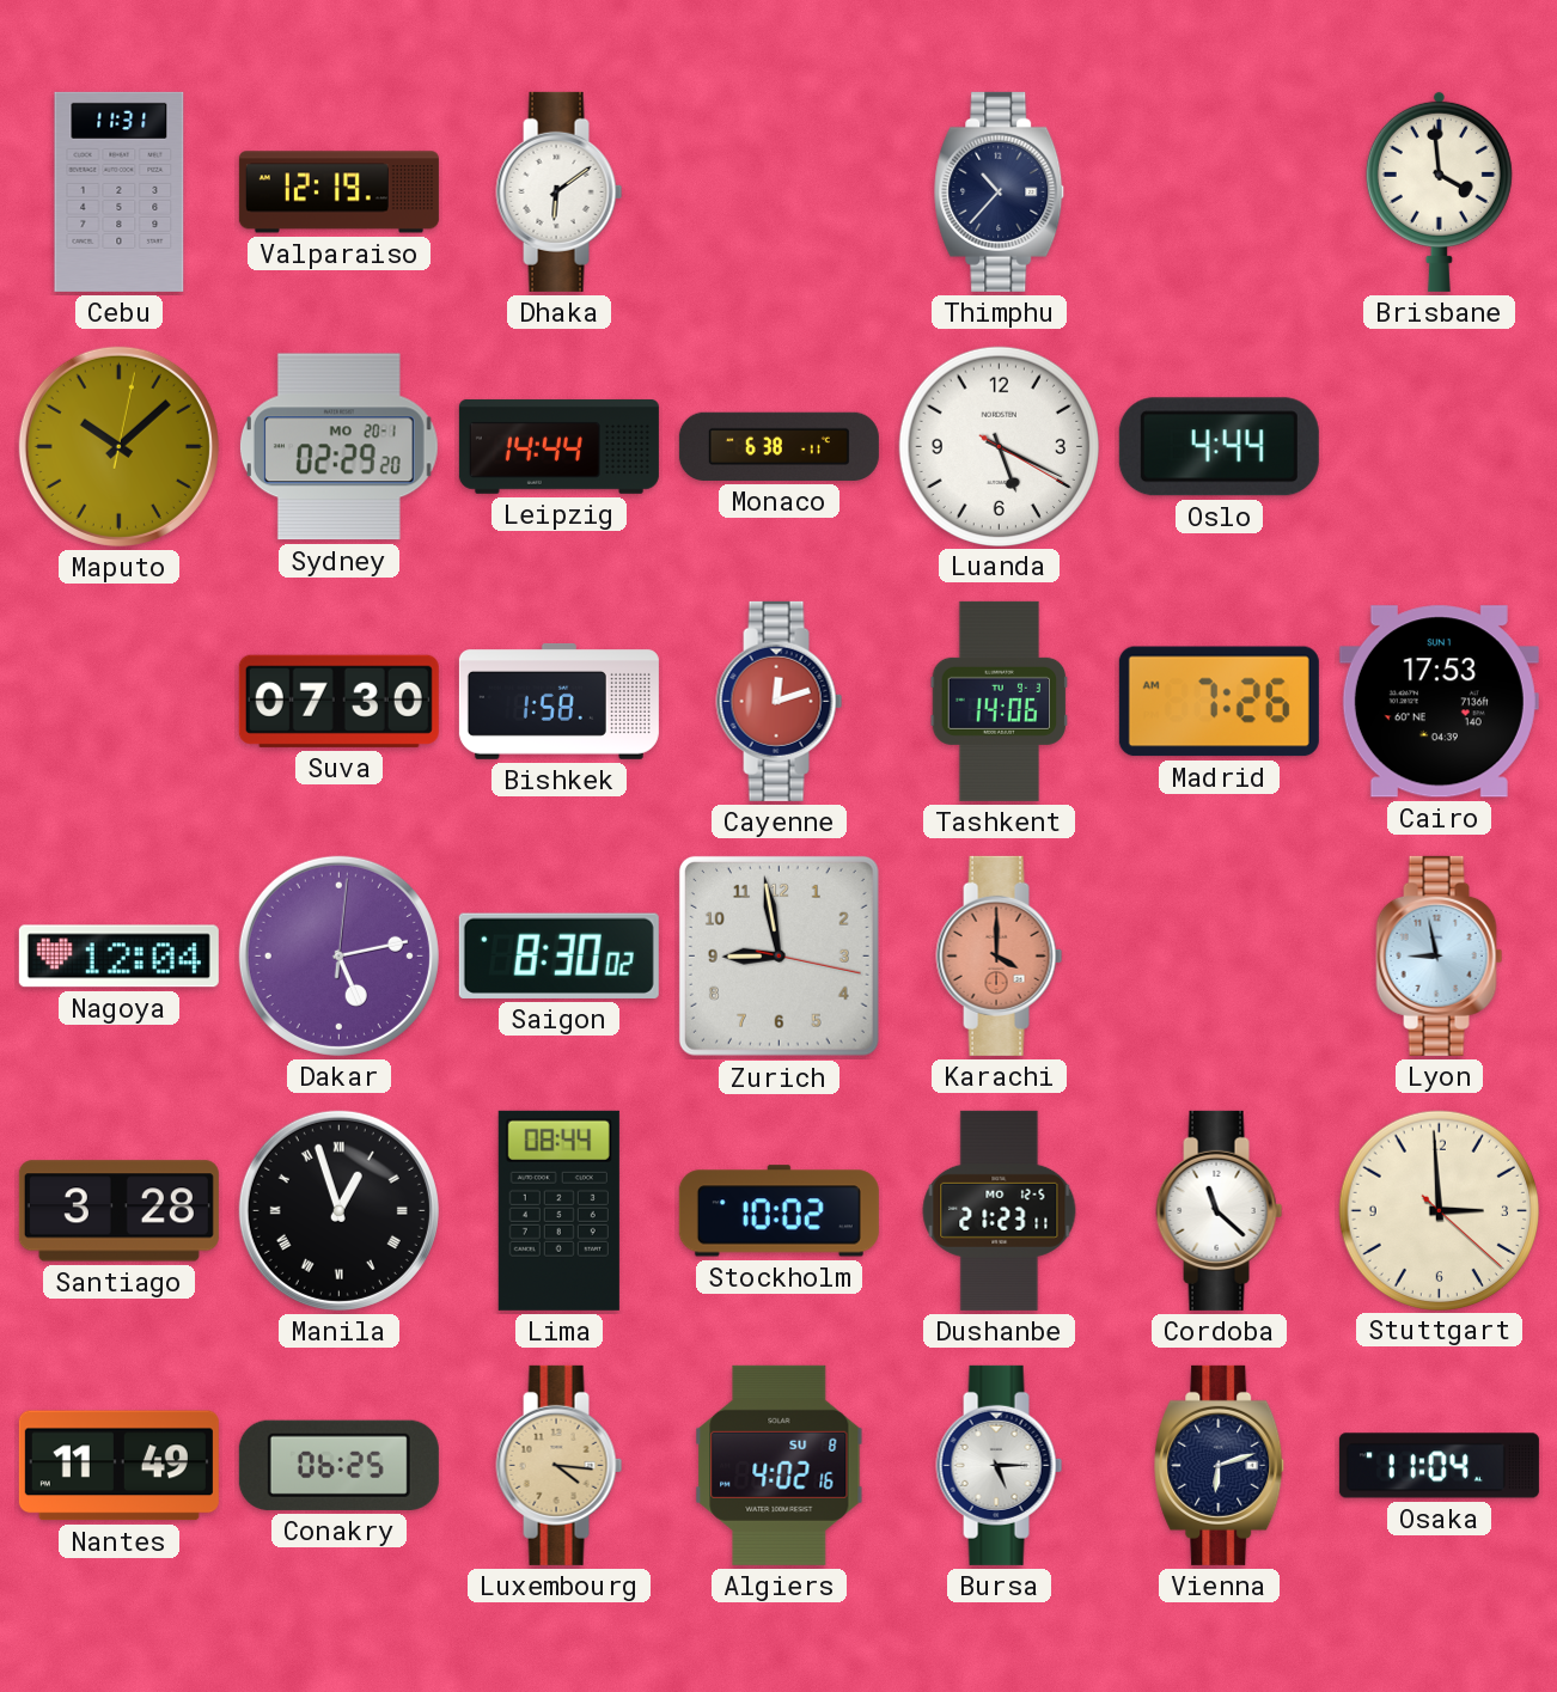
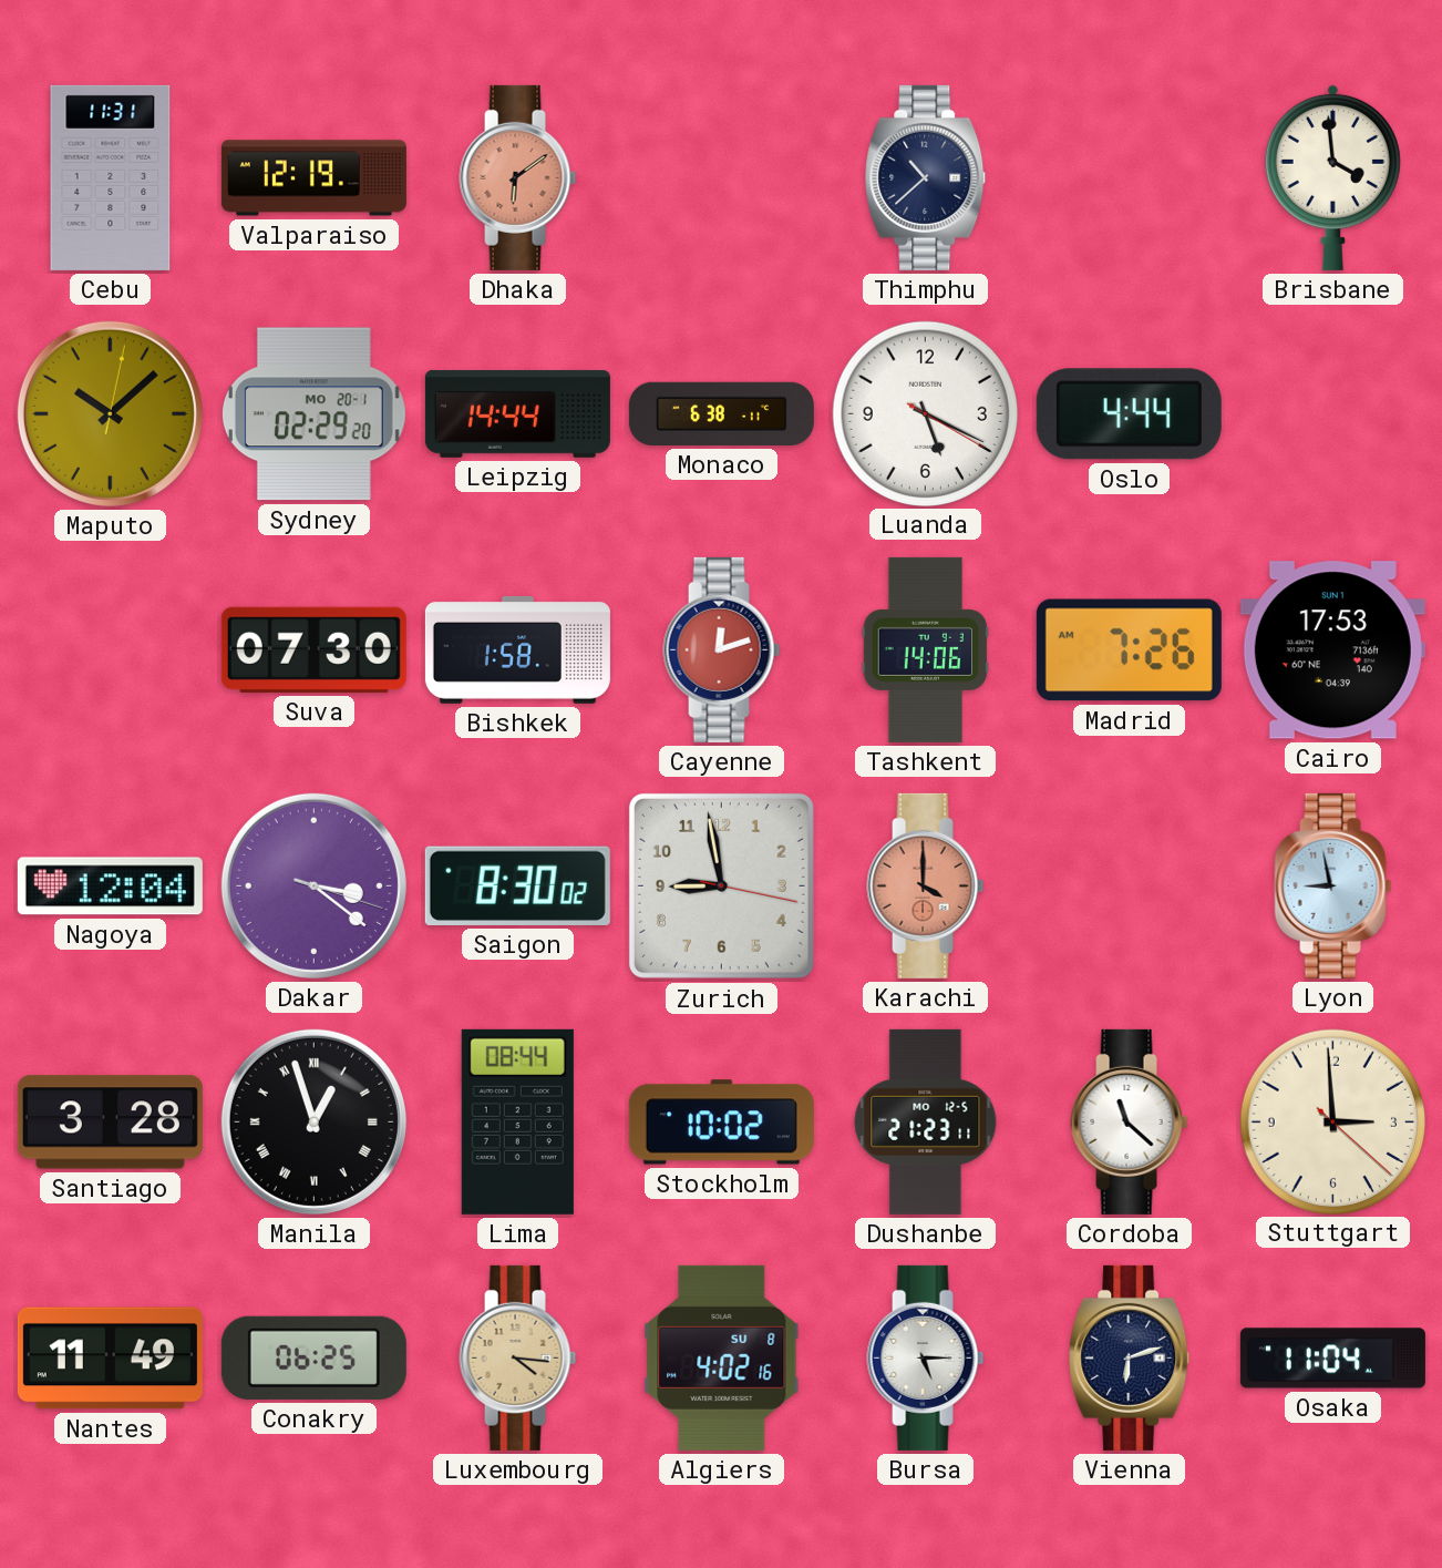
Dhaka dial: white -> salmon (518, 177)
Thimphu: 10:37 -> 10:38 (926, 177)
Dakar: 5:13 -> 3:21 (313, 885)
